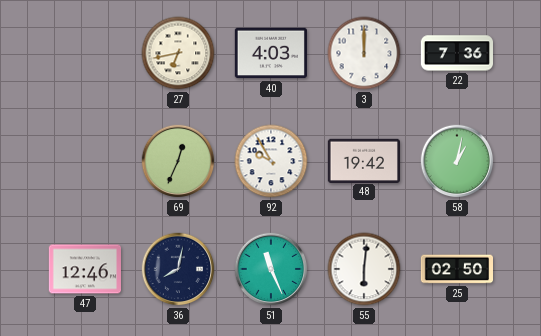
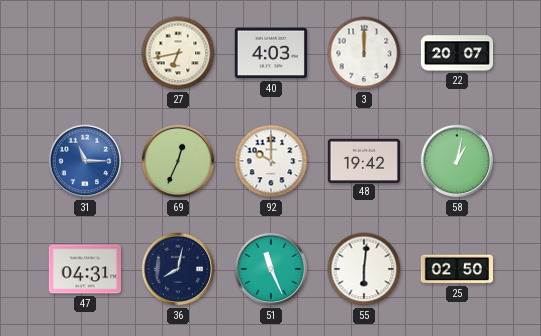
22: 7:36 -> 20:07 (456, 53)
31: none -> 11:15 (85, 161)
92: 9:55 -> 10:00 (271, 161)
47: 12:46 -> 04:31 (84, 269)
